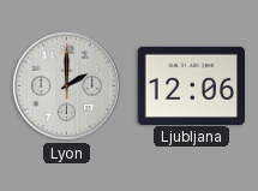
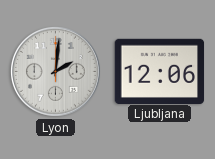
Lyon: 2:00 -> 2:01 (56, 72)
